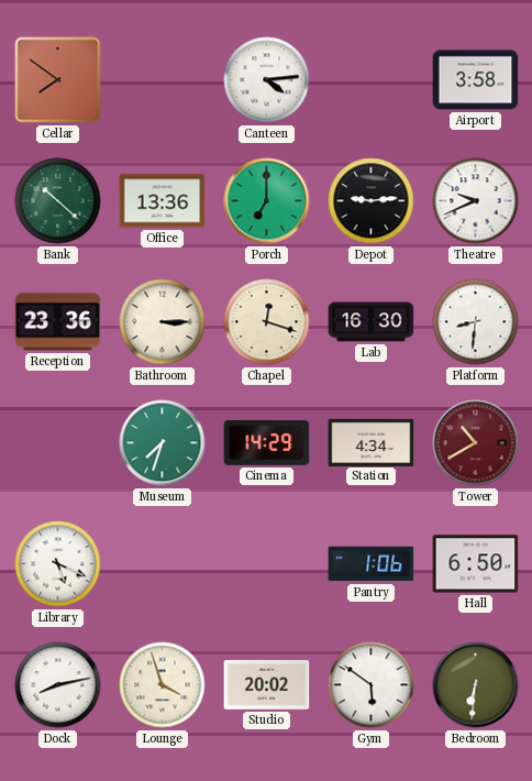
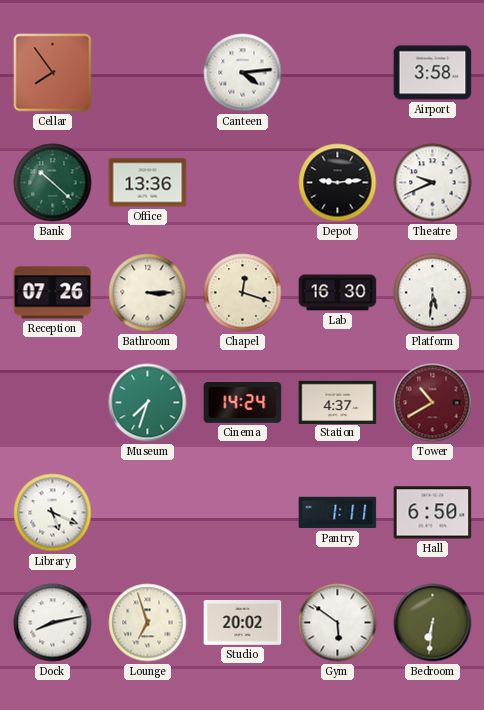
Cellar: 7:51 -> 7:54 (53, 73)
Porch: 7:00 -> none (267, 201)
Reception: 23:36 -> 07:26 (53, 293)
Platform: 8:31 -> 5:31 (433, 293)
Cinema: 14:29 -> 14:24 (243, 403)
Station: 4:34 -> 4:37 (338, 402)
Pantry: 1:06 -> 1:11 (338, 513)
Lounge: 3:57 -> 6:57 (148, 623)
